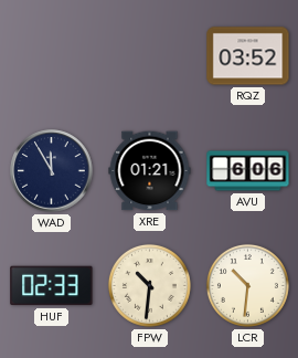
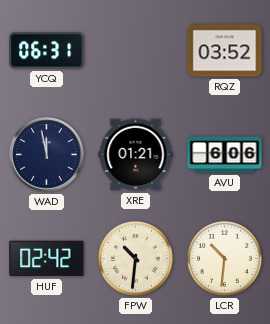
YCQ: none -> 06:31 (47, 51)
WAD: 11:55 -> 11:58 (47, 155)
HUF: 02:33 -> 02:42 (47, 259)
